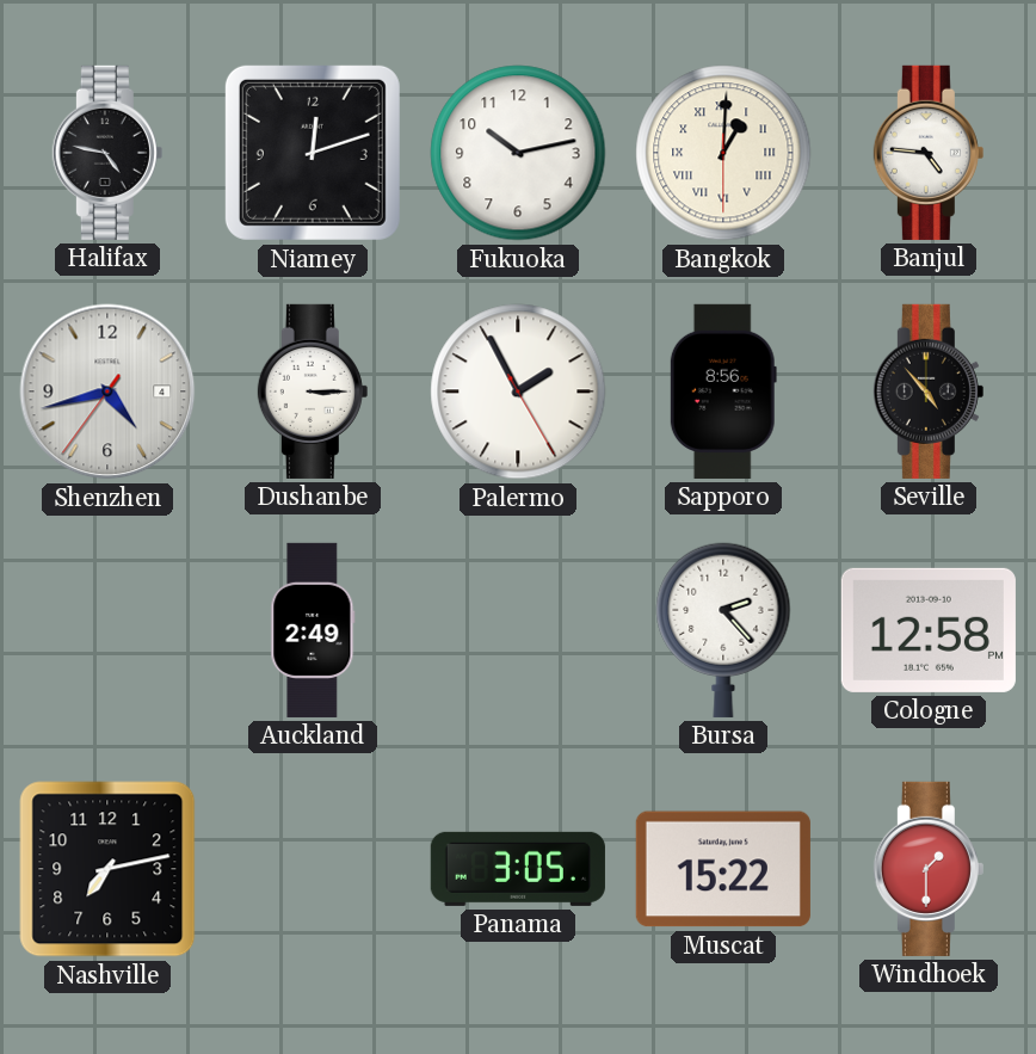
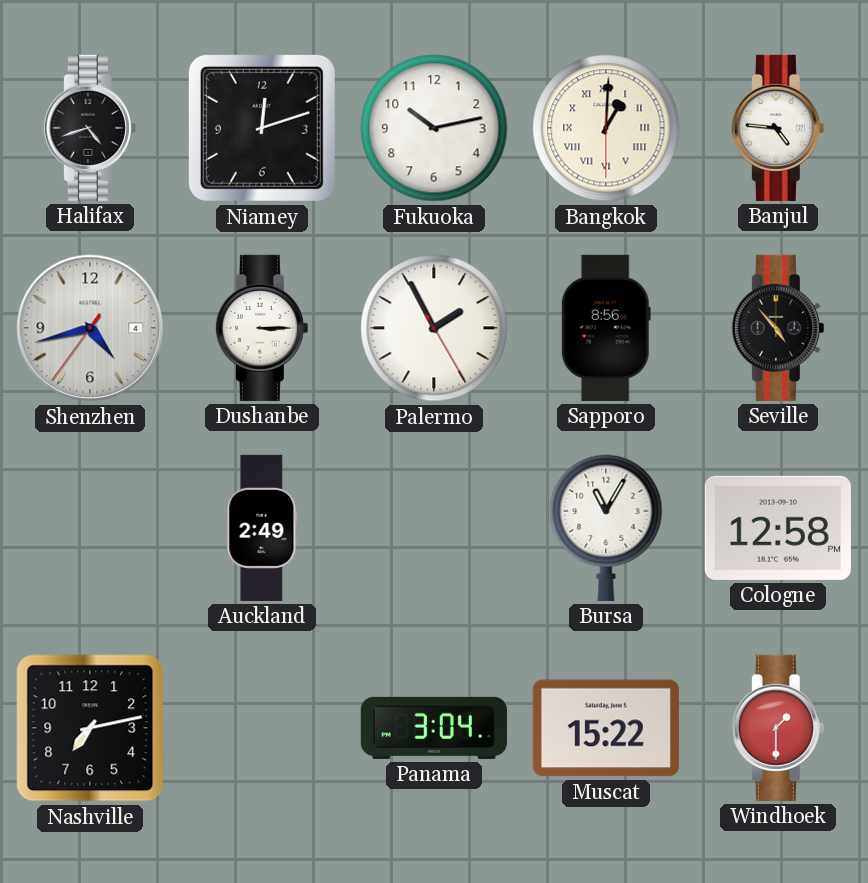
Halifax: 4:47 -> 4:42 (90, 128)
Bursa: 2:23 -> 11:05 (606, 528)
Panama: 3:05 -> 3:04 (434, 728)
